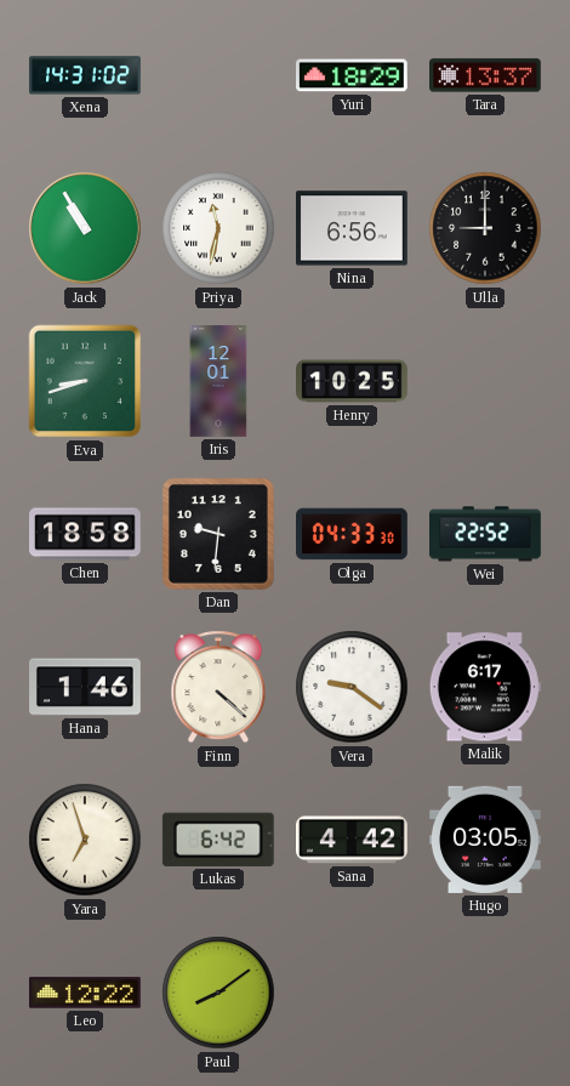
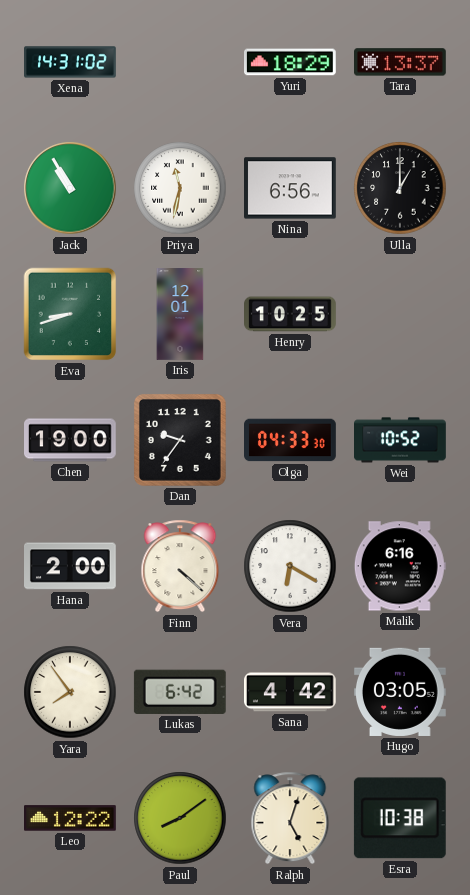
Ulla: 9:00 -> 1:00 (400, 188)
Chen: 18:58 -> 19:00 (71, 440)
Dan: 9:31 -> 9:36 (180, 440)
Wei: 22:52 -> 10:52 (401, 440)
Hana: 1:46 -> 2:00 (71, 566)
Vera: 9:21 -> 6:20 (290, 566)
Malik: 6:17 -> 6:16 (400, 566)
Yara: 6:57 -> 7:54 (70, 692)
Ralph: none -> 5:03 (290, 818)
Esra: none -> 10:38 (400, 818)
